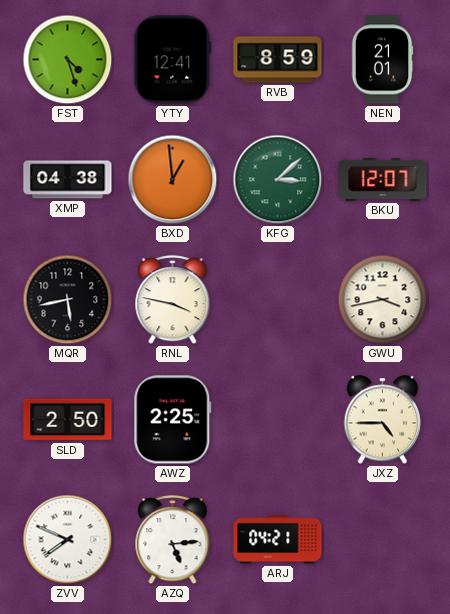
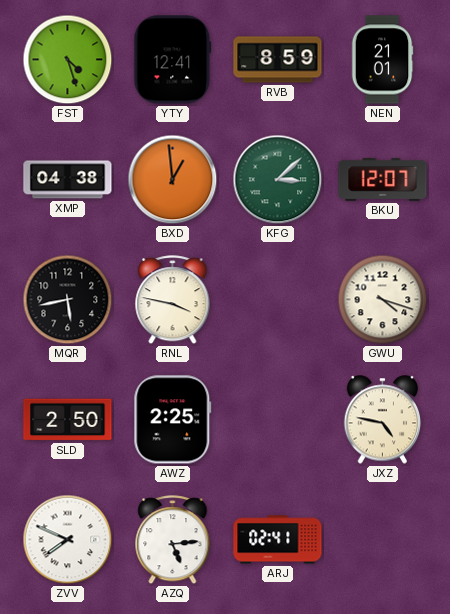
GWU: 3:43 -> 4:18 (383, 300)
JXZ: 4:45 -> 4:47 (383, 420)
ARJ: 04:21 -> 02:41 (278, 540)
